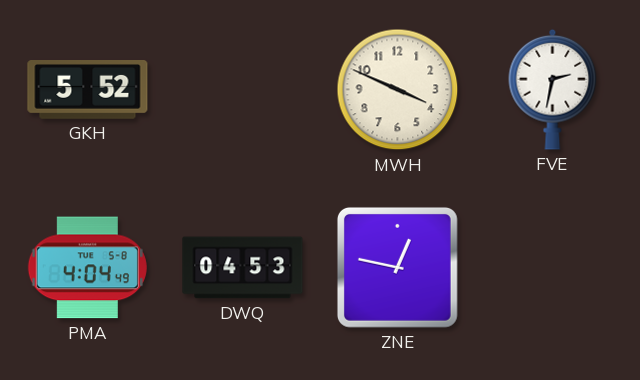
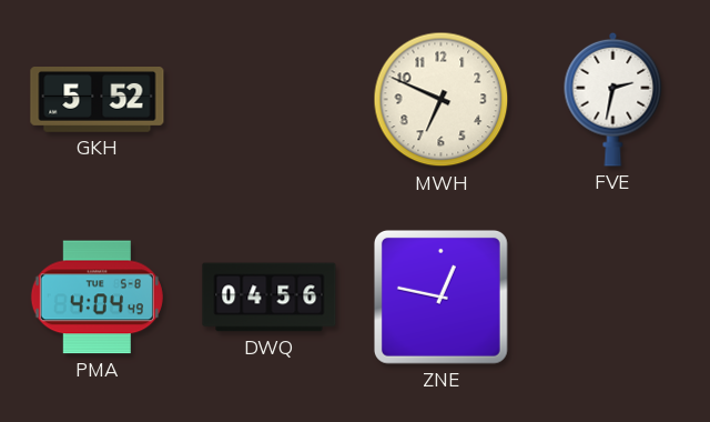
MWH: 3:49 -> 6:49 (442, 100)
DWQ: 04:53 -> 04:56 (270, 298)
